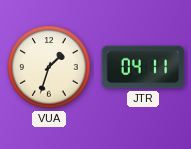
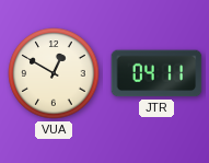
VUA: 1:33 -> 12:50 (54, 73)
